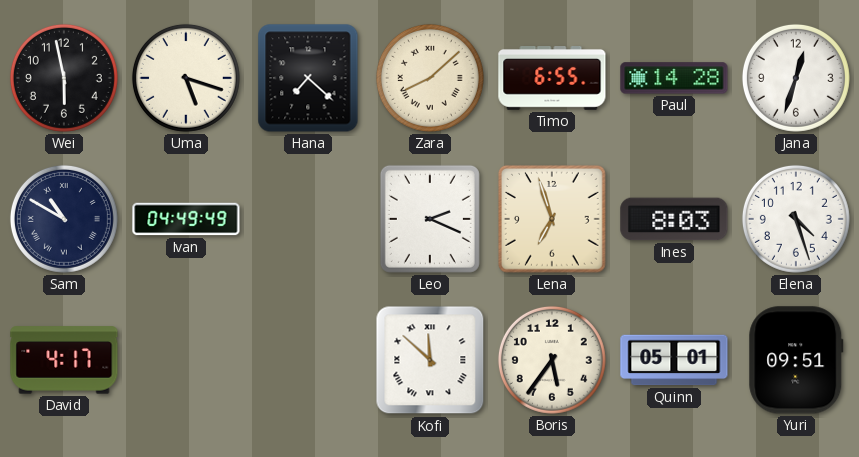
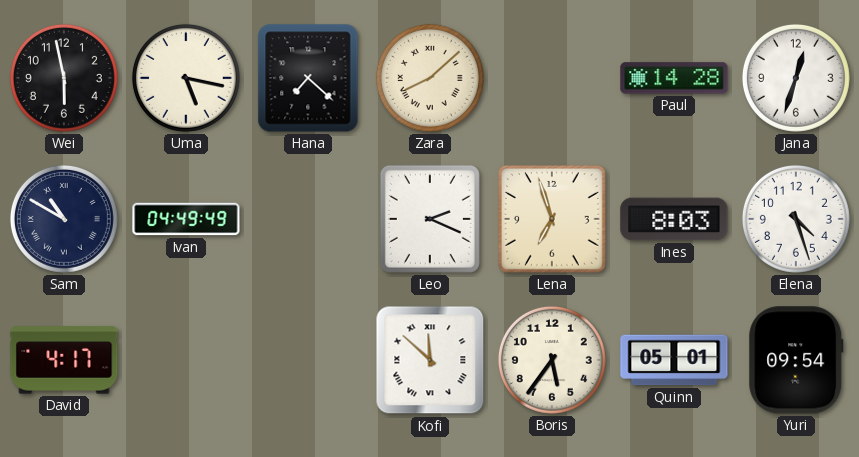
Uma: 5:18 -> 5:17 (186, 78)
Timo: 6:55 -> none (552, 79)
Yuri: 09:51 -> 09:54 (796, 360)
